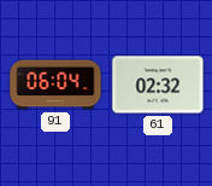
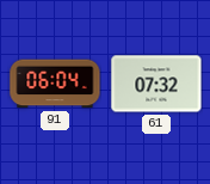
61: 02:32 -> 07:32 (156, 84)
